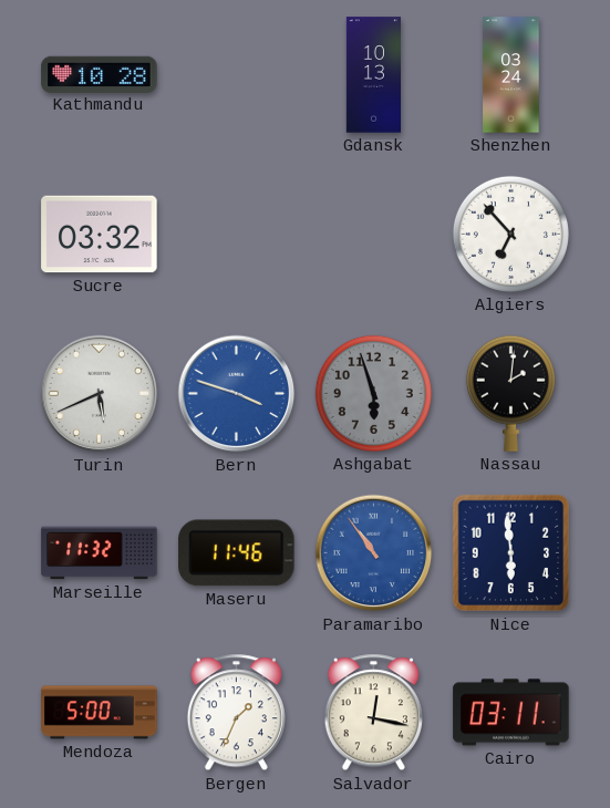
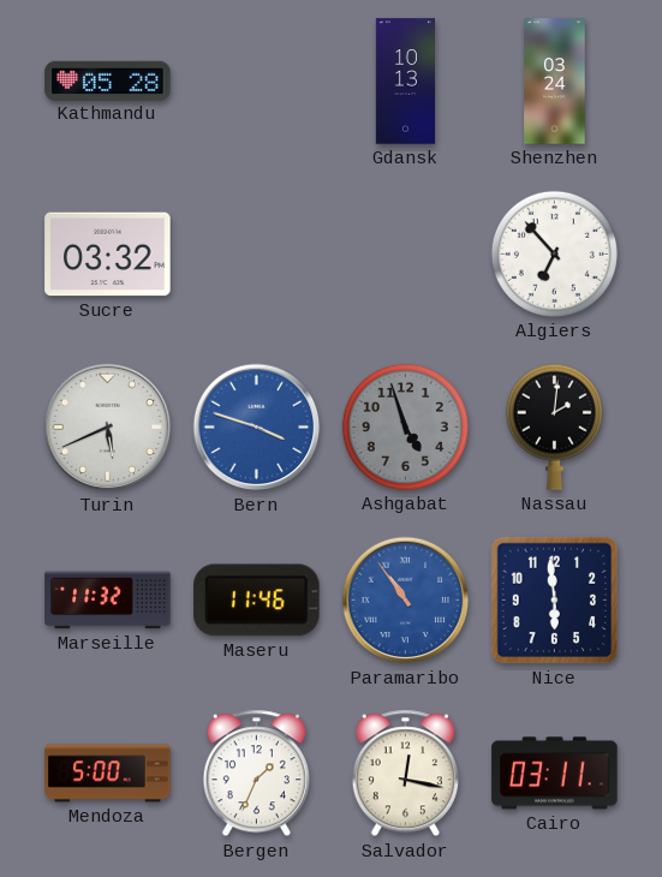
Kathmandu: 10:28 -> 05:28 (108, 80)
Ashgabat: 5:57 -> 4:57 (405, 426)
